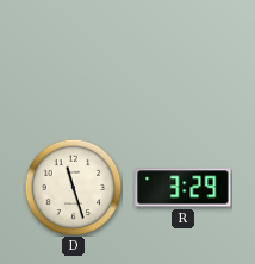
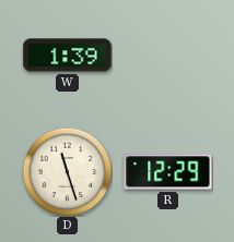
W: none -> 1:39 (68, 56)
R: 3:29 -> 12:29 (168, 172)
